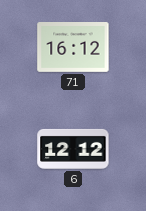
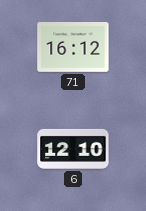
6: 12:12 -> 12:10 (73, 149)
